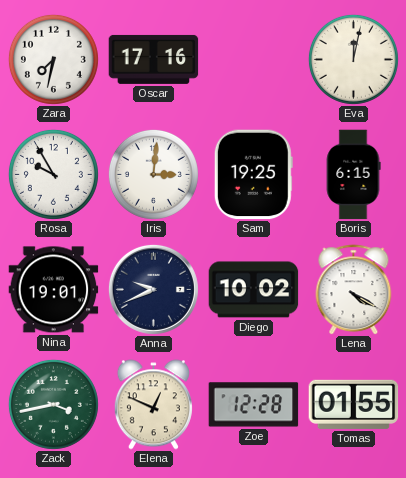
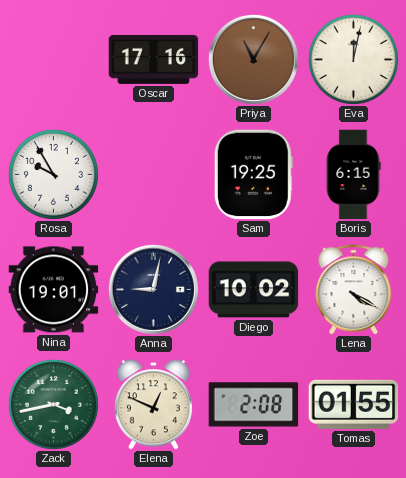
Zara: 7:32 -> none (53, 59)
Priya: none -> 11:05 (253, 59)
Iris: 3:01 -> none (153, 174)
Anna: 9:41 -> 9:02 (153, 289)
Zoe: 12:28 -> 2:08 (254, 405)
